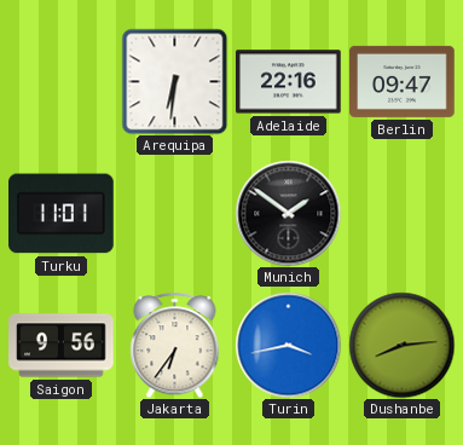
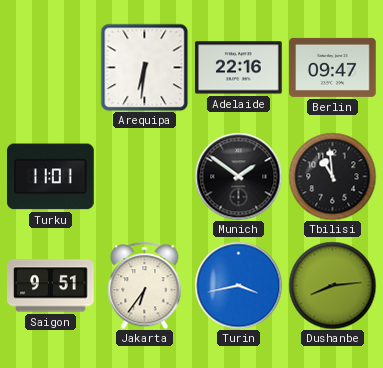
Tbilisi: none -> 10:59 (332, 176)
Saigon: 9:56 -> 9:51 (51, 286)
